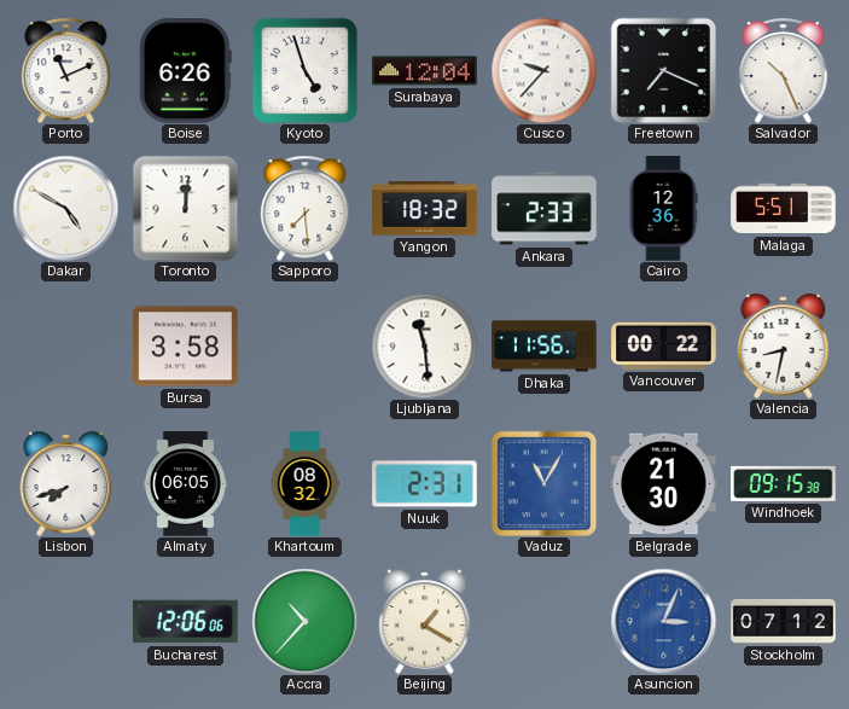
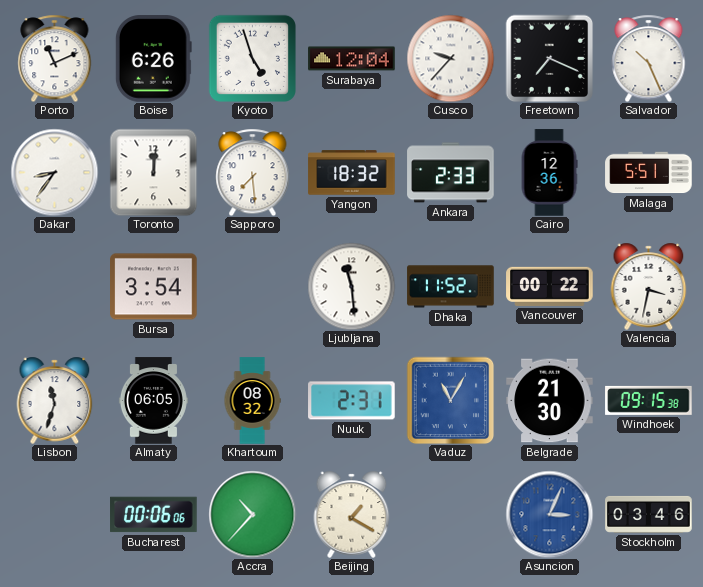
Dakar: 4:50 -> 8:36 (54, 172)
Bursa: 3:58 -> 3:54 (154, 287)
Dhaka: 11:56 -> 11:52 (451, 287)
Valencia: 8:32 -> 3:32 (649, 286)
Lisbon: 7:42 -> 11:33 (55, 400)
Bucharest: 12:06 -> 00:06 (154, 515)
Stockholm: 07:12 -> 03:46 (649, 514)
